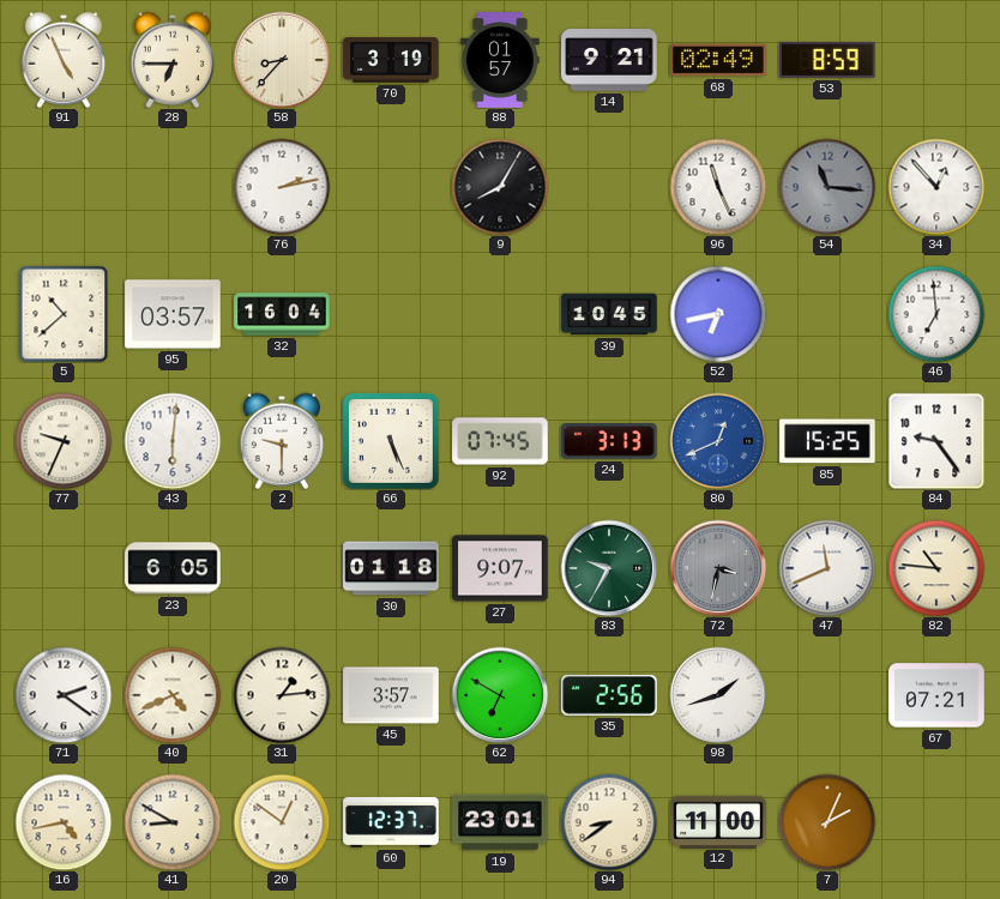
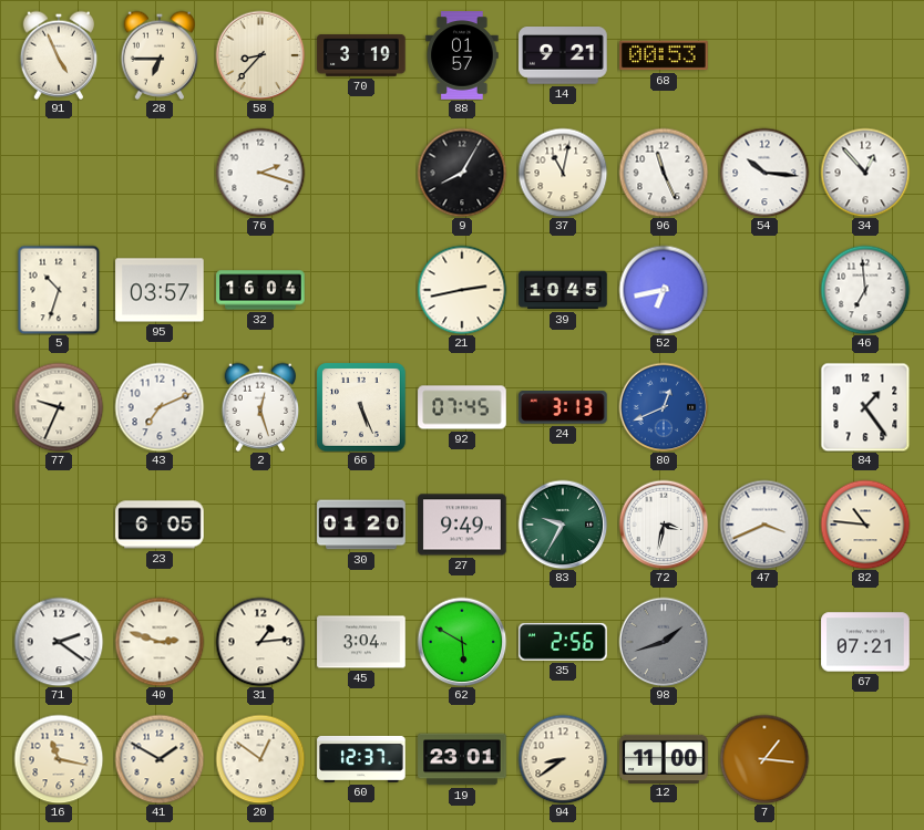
68: 02:49 -> 00:53 (664, 55)
53: 8:59 -> none (827, 60)
76: 2:13 -> 2:18 (260, 173)
37: none -> 11:02 (563, 173)
54: 11:16 -> 10:16 (764, 173)
54 dial: grey -> white (764, 173)
5: 10:38 -> 10:33 (59, 290)
21: none -> 2:43 (462, 290)
43: 6:01 -> 7:11 (160, 407)
2: 9:30 -> 12:27 (260, 407)
85: 15:25 -> none (827, 441)
84: 9:24 -> 1:24 (865, 407)
30: 01:18 -> 01:20 (361, 525)
27: 9:07 -> 9:49 (462, 525)
72 dial: grey -> white (664, 525)
47: 11:41 -> 3:41 (764, 525)
40: 4:41 -> 2:48 (160, 642)
45: 3:57 -> 3:04 (361, 642)
62: 6:50 -> 5:50 (462, 642)
98 dial: white -> grey (664, 642)
16: 4:43 -> 11:17 (59, 759)
41: 8:50 -> 1:50 (160, 759)
7: 2:04 -> 1:16 (764, 759)
